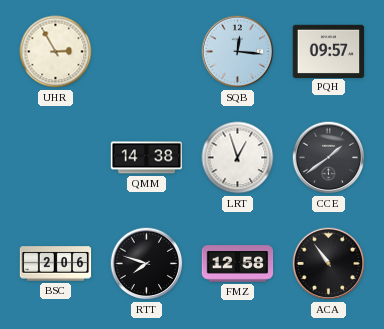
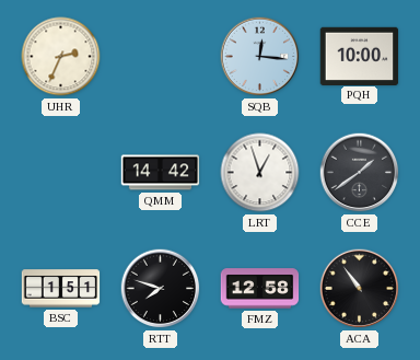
UHR: 2:55 -> 2:34 (61, 57)
PQH: 09:57 -> 10:00 (360, 56)
QMM: 14:38 -> 14:42 (161, 173)
BSC: 2:06 -> 1:51 (61, 289)
